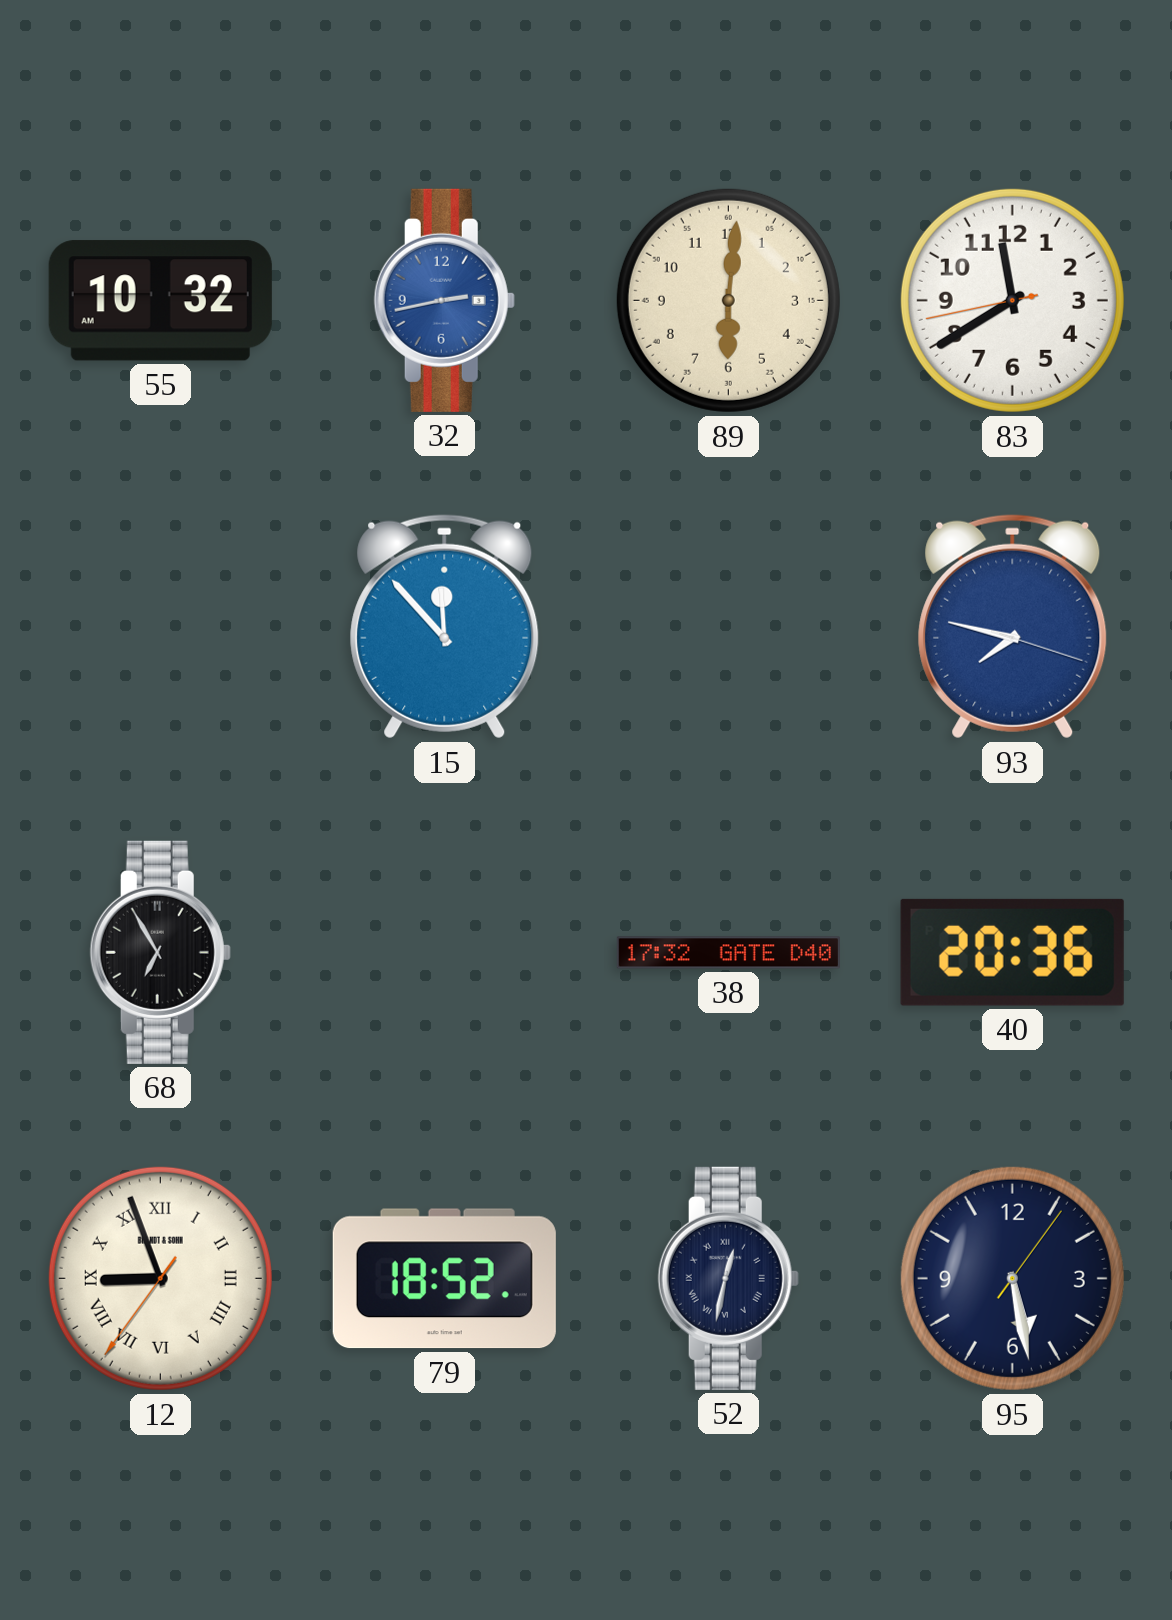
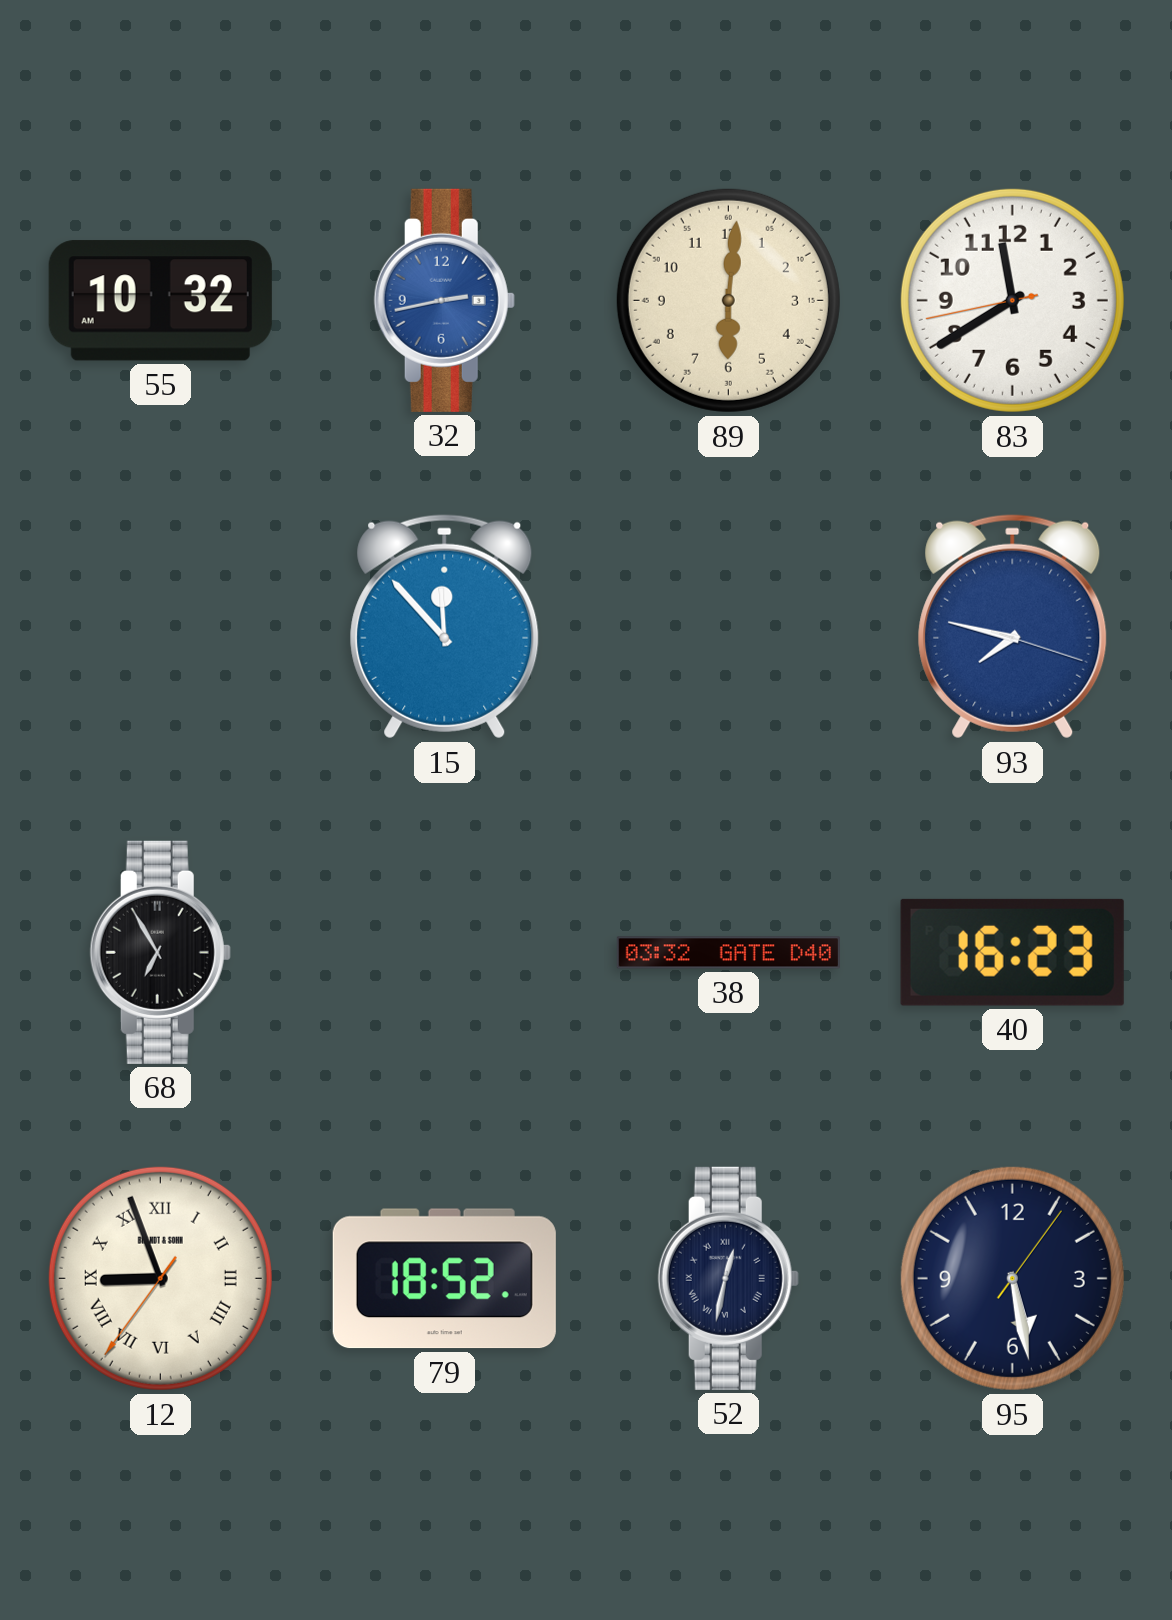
38: 17:32 -> 03:32 (728, 953)
40: 20:36 -> 16:23 (1012, 952)
